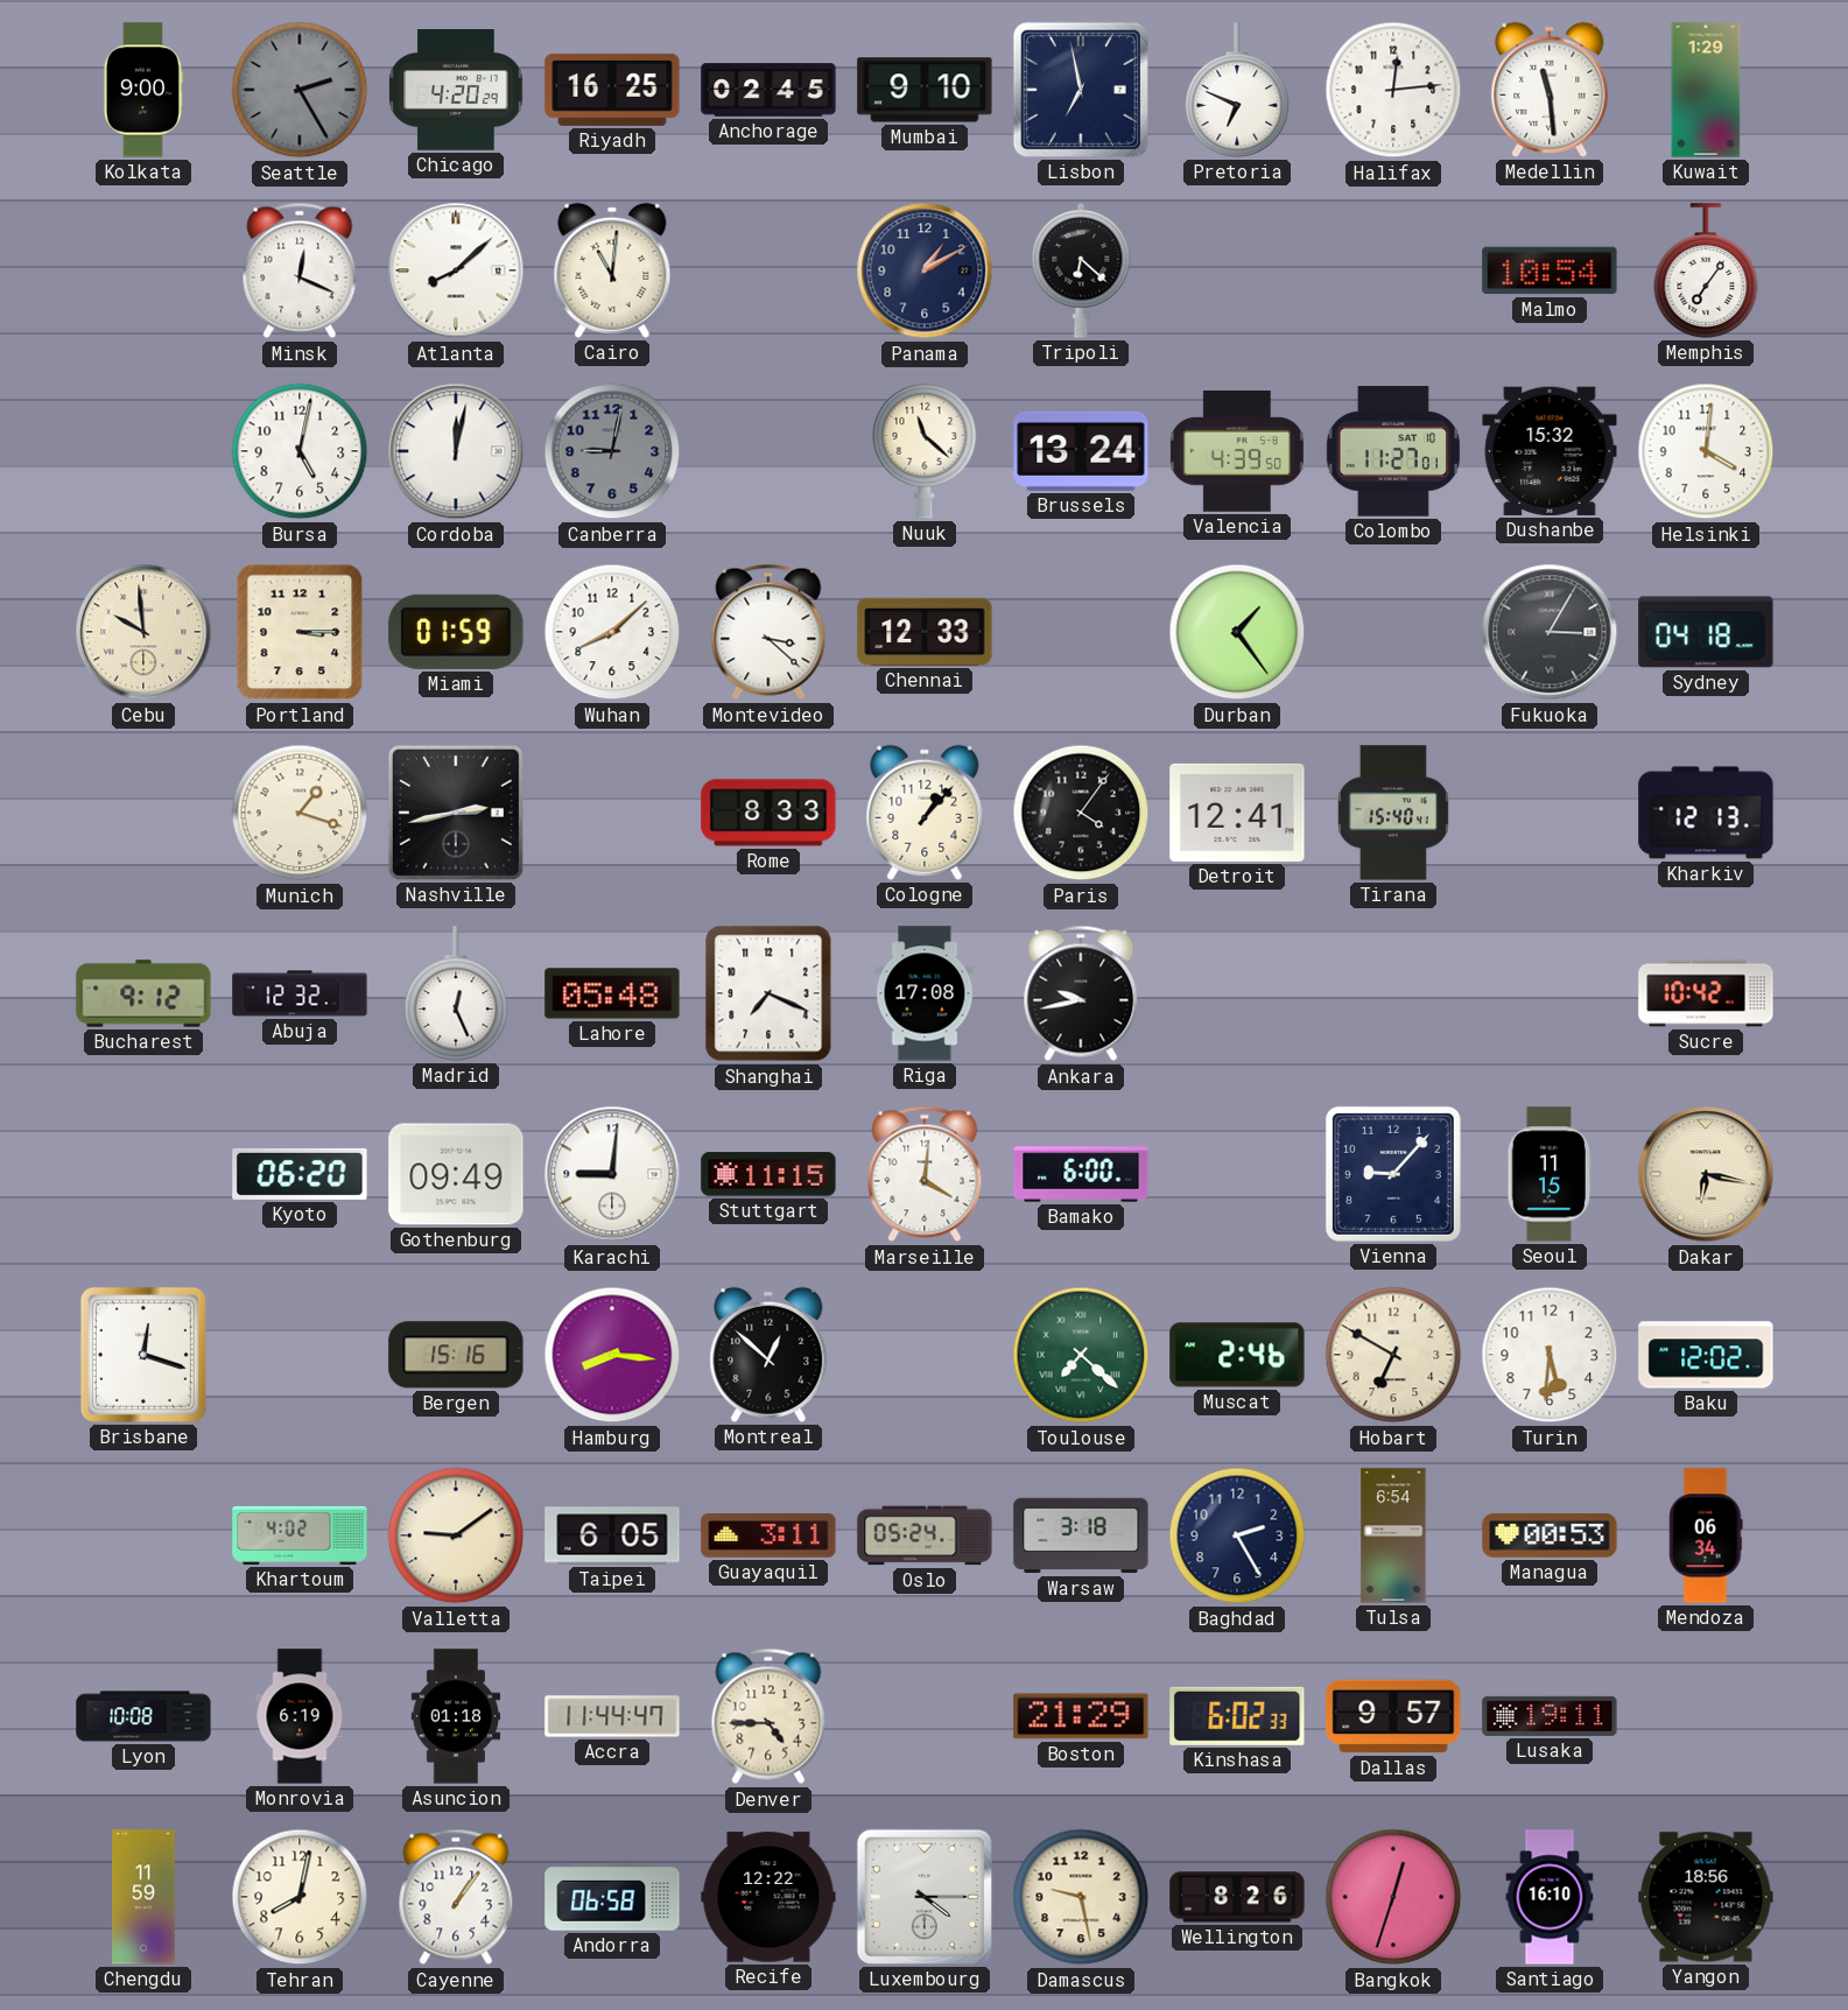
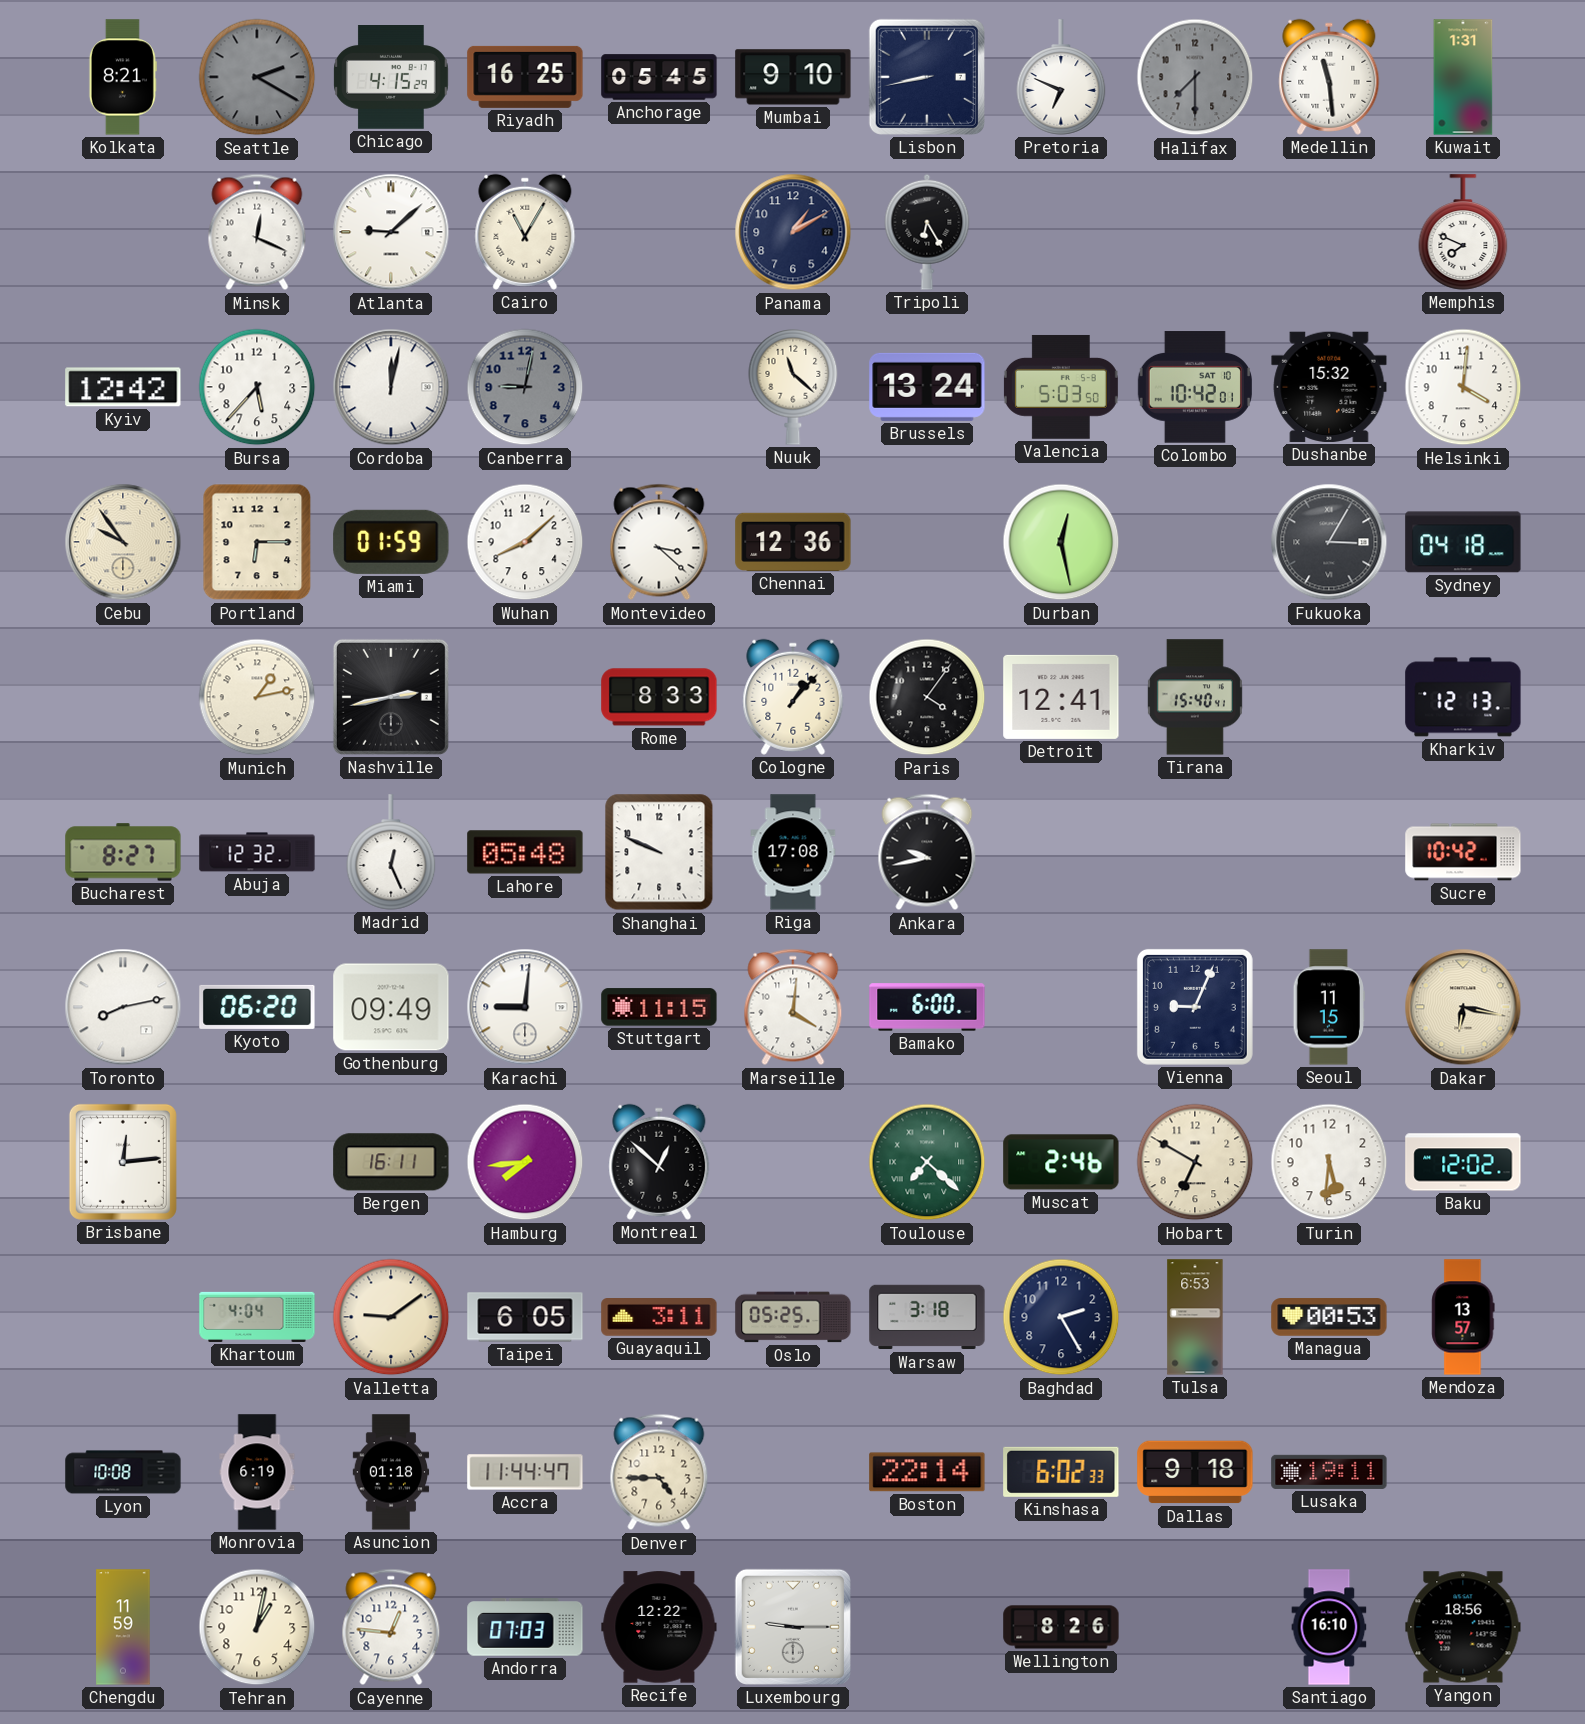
Kolkata: 9:00 -> 8:21 (123, 77)
Seattle: 2:25 -> 2:20 (257, 77)
Chicago: 4:20 -> 4:15 (391, 77)
Anchorage: 02:45 -> 05:45 (659, 77)
Lisbon: 6:58 -> 8:43 (927, 77)
Halifax: 12:14 -> 7:30 (1195, 77)
Halifax dial: white -> grey (1195, 77)
Kuwait: 1:29 -> 1:31 (1463, 77)
Atlanta: 8:08 -> 9:08 (391, 232)
Cairo: 11:01 -> 11:05 (525, 232)
Tripoli: 6:22 -> 6:25 (927, 232)
Malmo: 10:54 -> none (1550, 270)
Memphis: 7:06 -> 7:49 (1463, 232)
Kyiv: none -> 12:42 (123, 387)
Bursa: 5:02 -> 5:37 (257, 387)
Valencia: 4:39 -> 5:03 (1061, 387)
Colombo: 11:27 -> 10:42 (1195, 387)
Cebu: 9:59 -> 9:54 (123, 542)
Portland: 3:15 -> 6:15 (257, 542)
Chennai: 12:33 -> 12:36 (793, 542)
Durban: 1:24 -> 12:28 (1061, 542)
Munich: 1:18 -> 1:13 (257, 697)
Bucharest: 9:12 -> 8:27 (123, 852)
Shanghai: 7:19 -> 9:49 (659, 852)
Toronto: none -> 8:13 (123, 1007)
Vienna: 9:07 -> 9:04 (1195, 1007)
Brisbane: 12:18 -> 12:14 (123, 1162)
Bergen: 15:16 -> 16:11 (391, 1162)
Hamburg: 8:16 -> 7:44 (525, 1162)
Khartoum: 4:02 -> 4:04 (257, 1317)
Oslo: 05:24 -> 05:25 (793, 1317)
Tulsa: 6:54 -> 6:53 (1195, 1317)
Mendoza: 06:34 -> 13:57 (1463, 1317)
Boston: 21:29 -> 22:14 (927, 1472)
Dallas: 9:57 -> 9:18 (1195, 1472)
Tehran: 8:02 -> 1:02 (257, 1627)
Cayenne: 1:06 -> 12:46 (391, 1627)
Andorra: 06:58 -> 07:03 (525, 1627)
Luxembourg: 4:15 -> 9:15 (793, 1627)
Damascus: 9:28 -> none (1081, 1897)
Bangkok: 12:33 -> none (1393, 1897)
